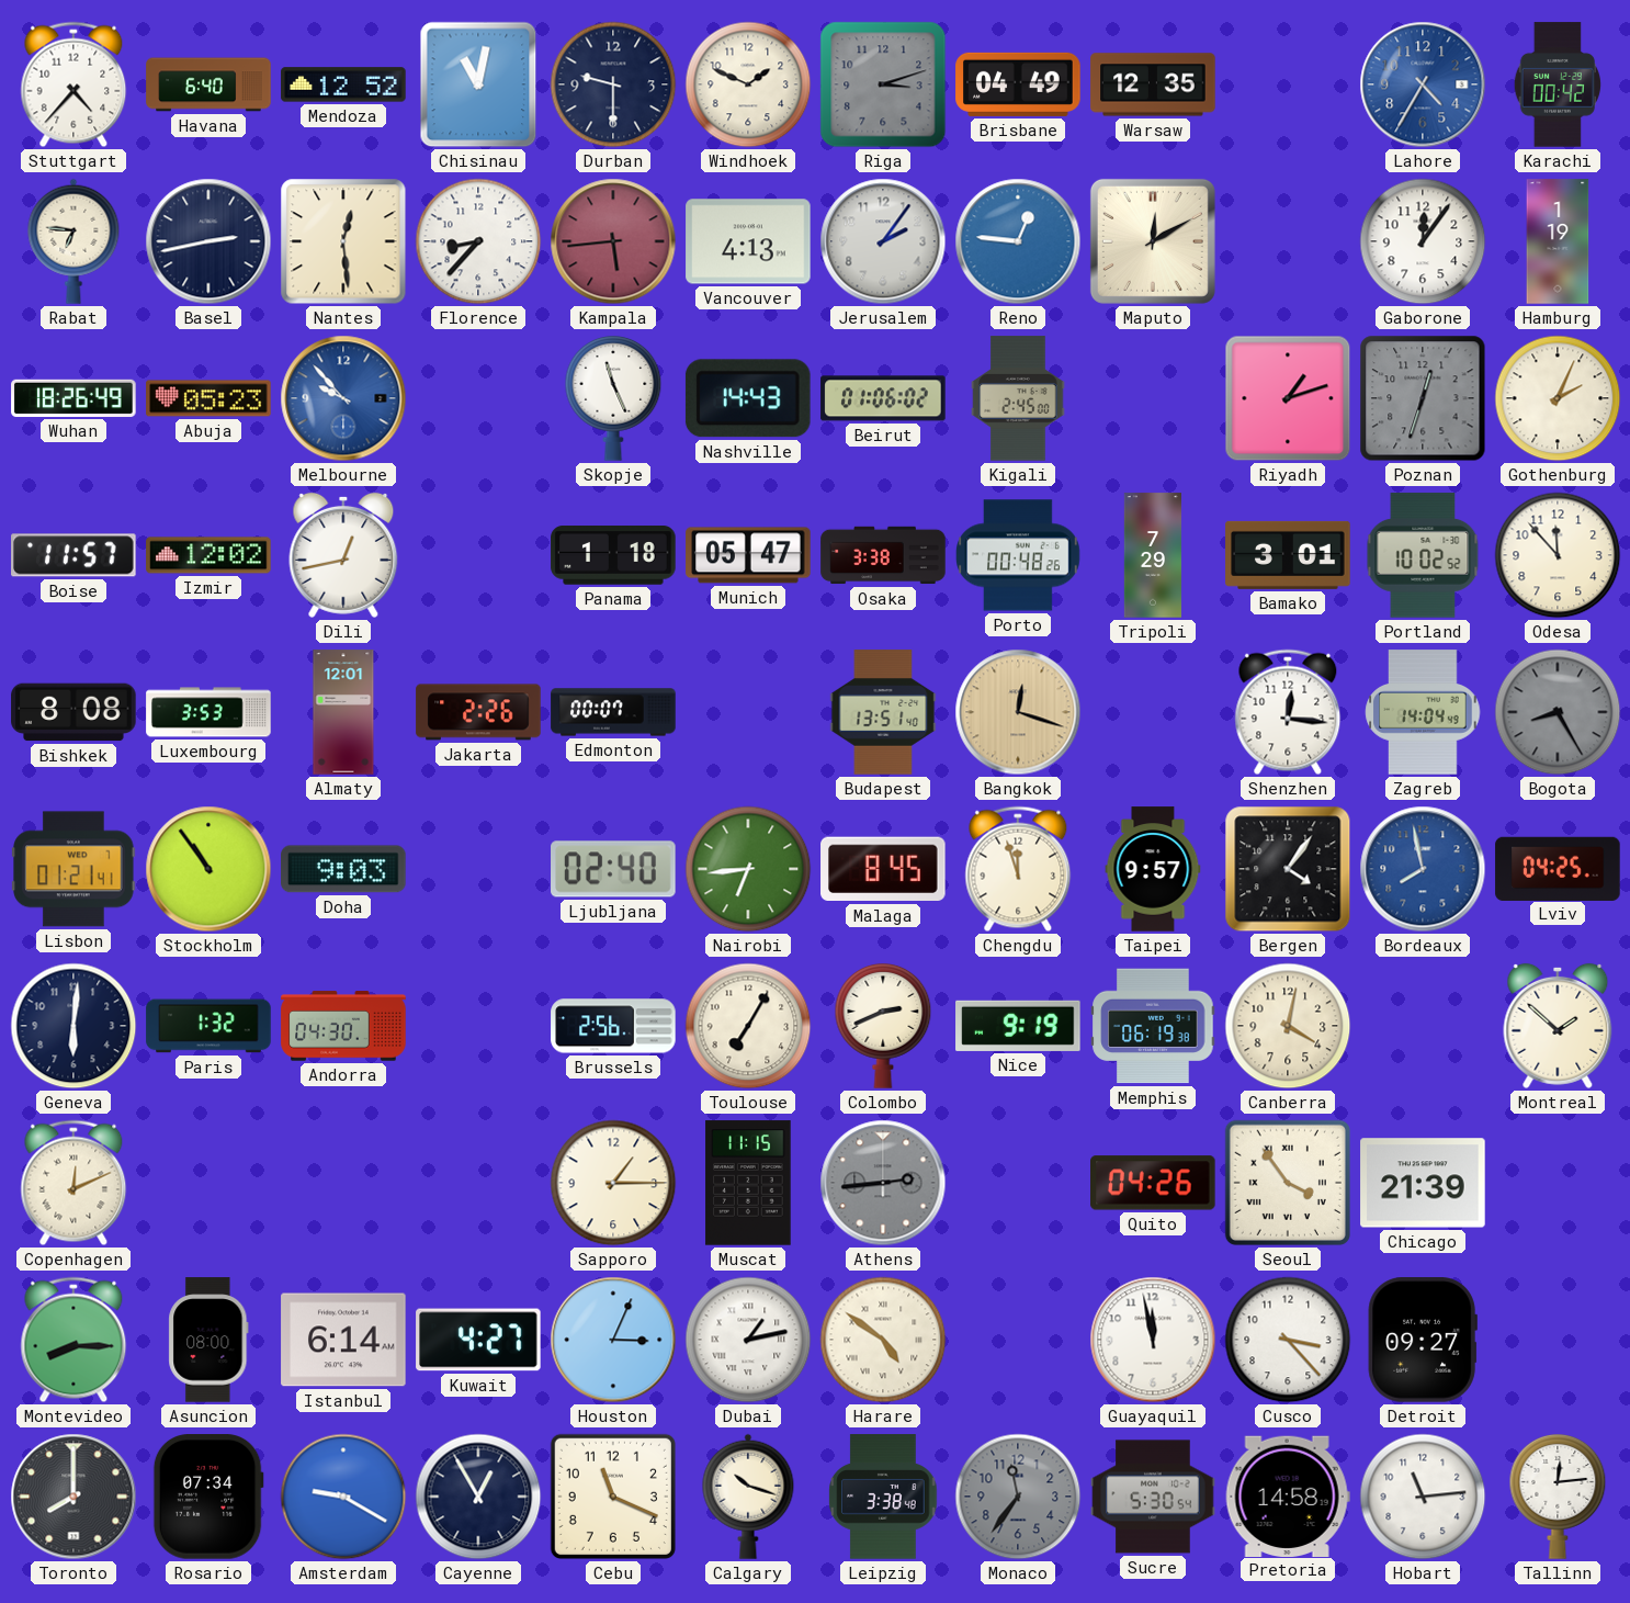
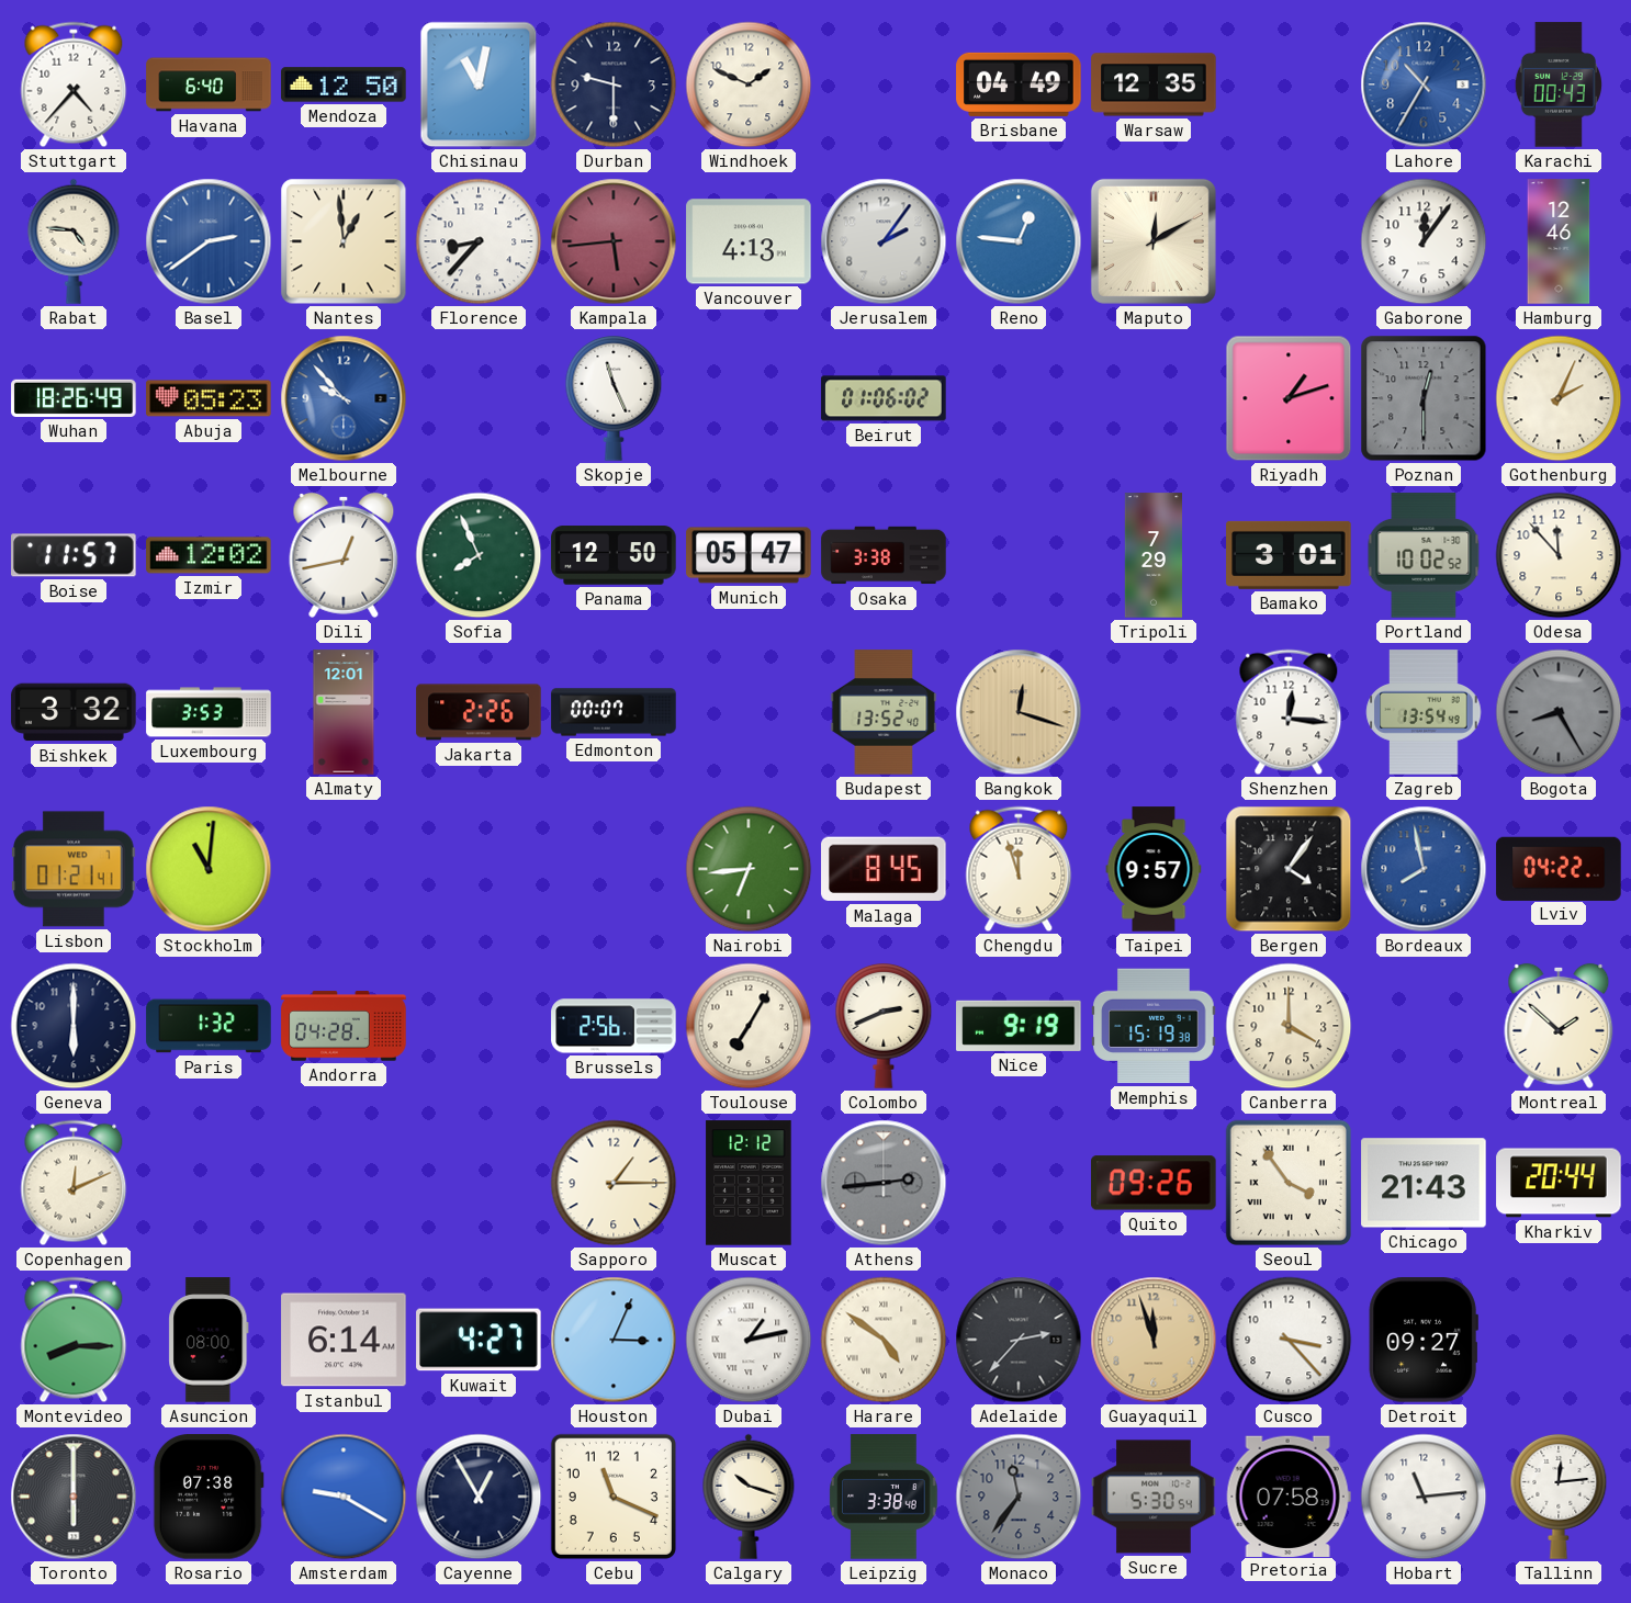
Mendoza: 12:52 -> 12:50 (344, 84)
Riga: 3:12 -> none (883, 84)
Lahore: 4:35 -> 10:35 (1424, 84)
Karachi: 00:42 -> 00:43 (1559, 84)
Rabat: 6:46 -> 4:46 (74, 241)
Basel: 2:43 -> 2:39 (209, 241)
Basel dial: navy -> blue (209, 241)
Nantes: 12:29 -> 12:59 (344, 241)
Hamburg: 1:19 -> 12:46 (1559, 241)
Nashville: 14:43 -> none (748, 398)
Kigali: 2:45 -> none (1018, 398)
Poznan: 12:33 -> 12:30 (1424, 398)
Sofia: none -> 7:56 (479, 555)
Panama: 1:18 -> 12:50 (614, 555)
Porto: 00:48 -> none (1018, 555)
Bishkek: 8:08 -> 3:32 (74, 712)
Budapest: 13:51 -> 13:52 (884, 712)
Zagreb: 14:04 -> 13:54 (1424, 712)
Stockholm: 10:54 -> 11:01 (209, 869)
Doha: 9:03 -> none (343, 869)
Ljubljana: 02:40 -> none (613, 869)
Lviv: 04:25 -> 04:22 (1559, 868)
Geneva: 6:01 -> 6:00 (74, 1026)
Andorra: 04:30 -> 04:28 (344, 1026)
Memphis: 06:19 -> 15:19 (1154, 1026)
Canberra: 4:02 -> 4:00 (1289, 1026)
Muscat: 11:15 -> 12:12 (749, 1183)
Quito: 04:26 -> 09:26 (1154, 1183)
Chicago: 21:39 -> 21:43 (1424, 1183)
Kharkiv: none -> 20:44 (1559, 1183)
Adelaide: none -> 2:37 (1019, 1340)
Guayaquil: 11:58 -> 11:57 (1154, 1340)
Guayaquil dial: white -> champagne (1154, 1340)
Toronto: 8:00 -> 6:00 (74, 1497)
Rosario: 07:34 -> 07:38 (209, 1497)
Pretoria: 14:58 -> 07:58 (1289, 1495)
